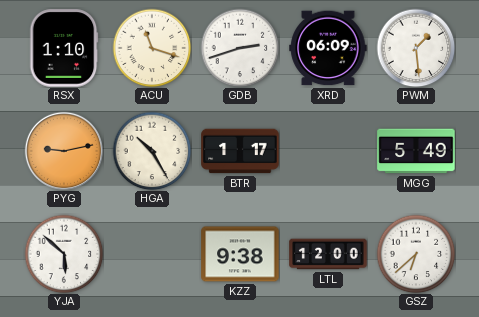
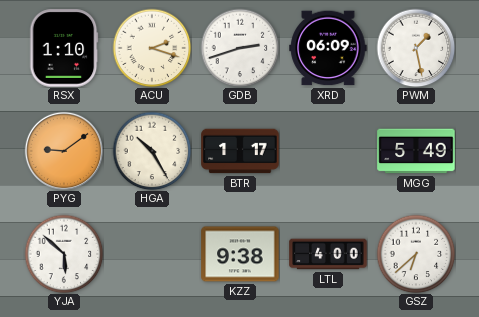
ACU: 11:18 -> 2:18 (152, 48)
PWM: 1:29 -> 1:28 (416, 48)
PYG: 9:13 -> 9:09 (63, 150)
LTL: 12:00 -> 4:00 (328, 254)
